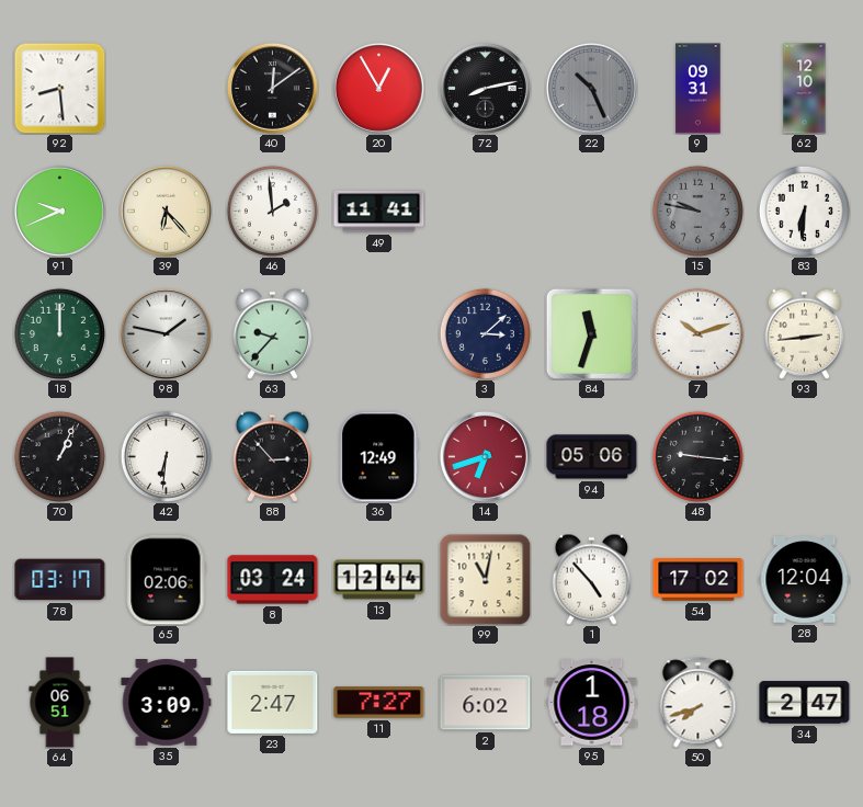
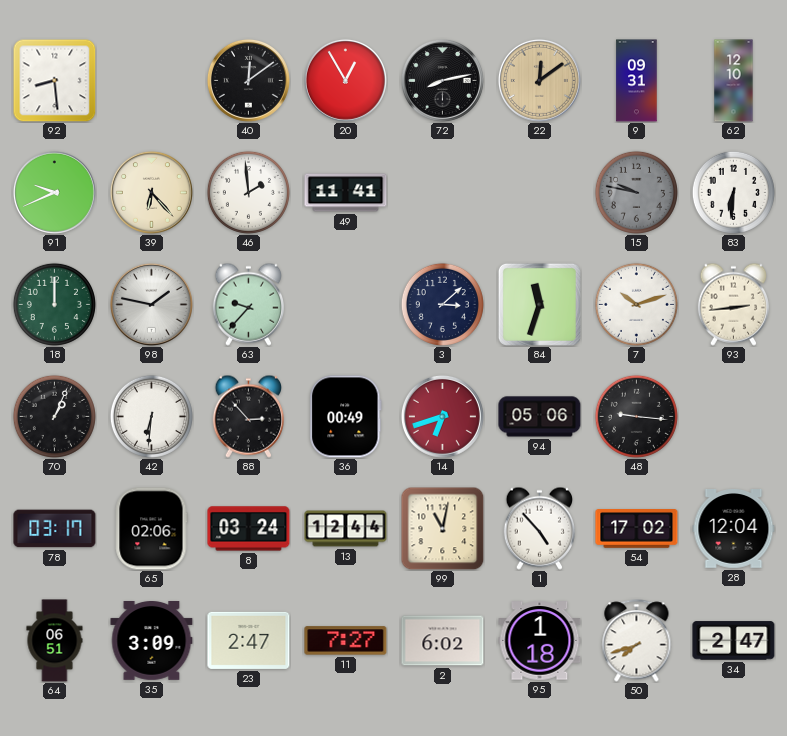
22: 10:26 -> 12:09 (539, 80)
22 dial: grey -> champagne (539, 80)
36: 12:49 -> 00:49 (346, 417)
